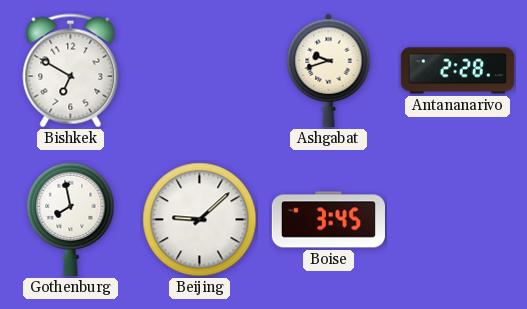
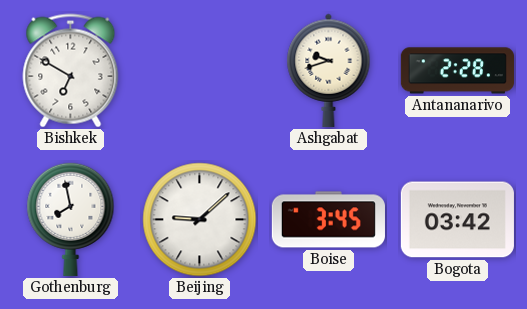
Bogota: none -> 03:42 (457, 220)
